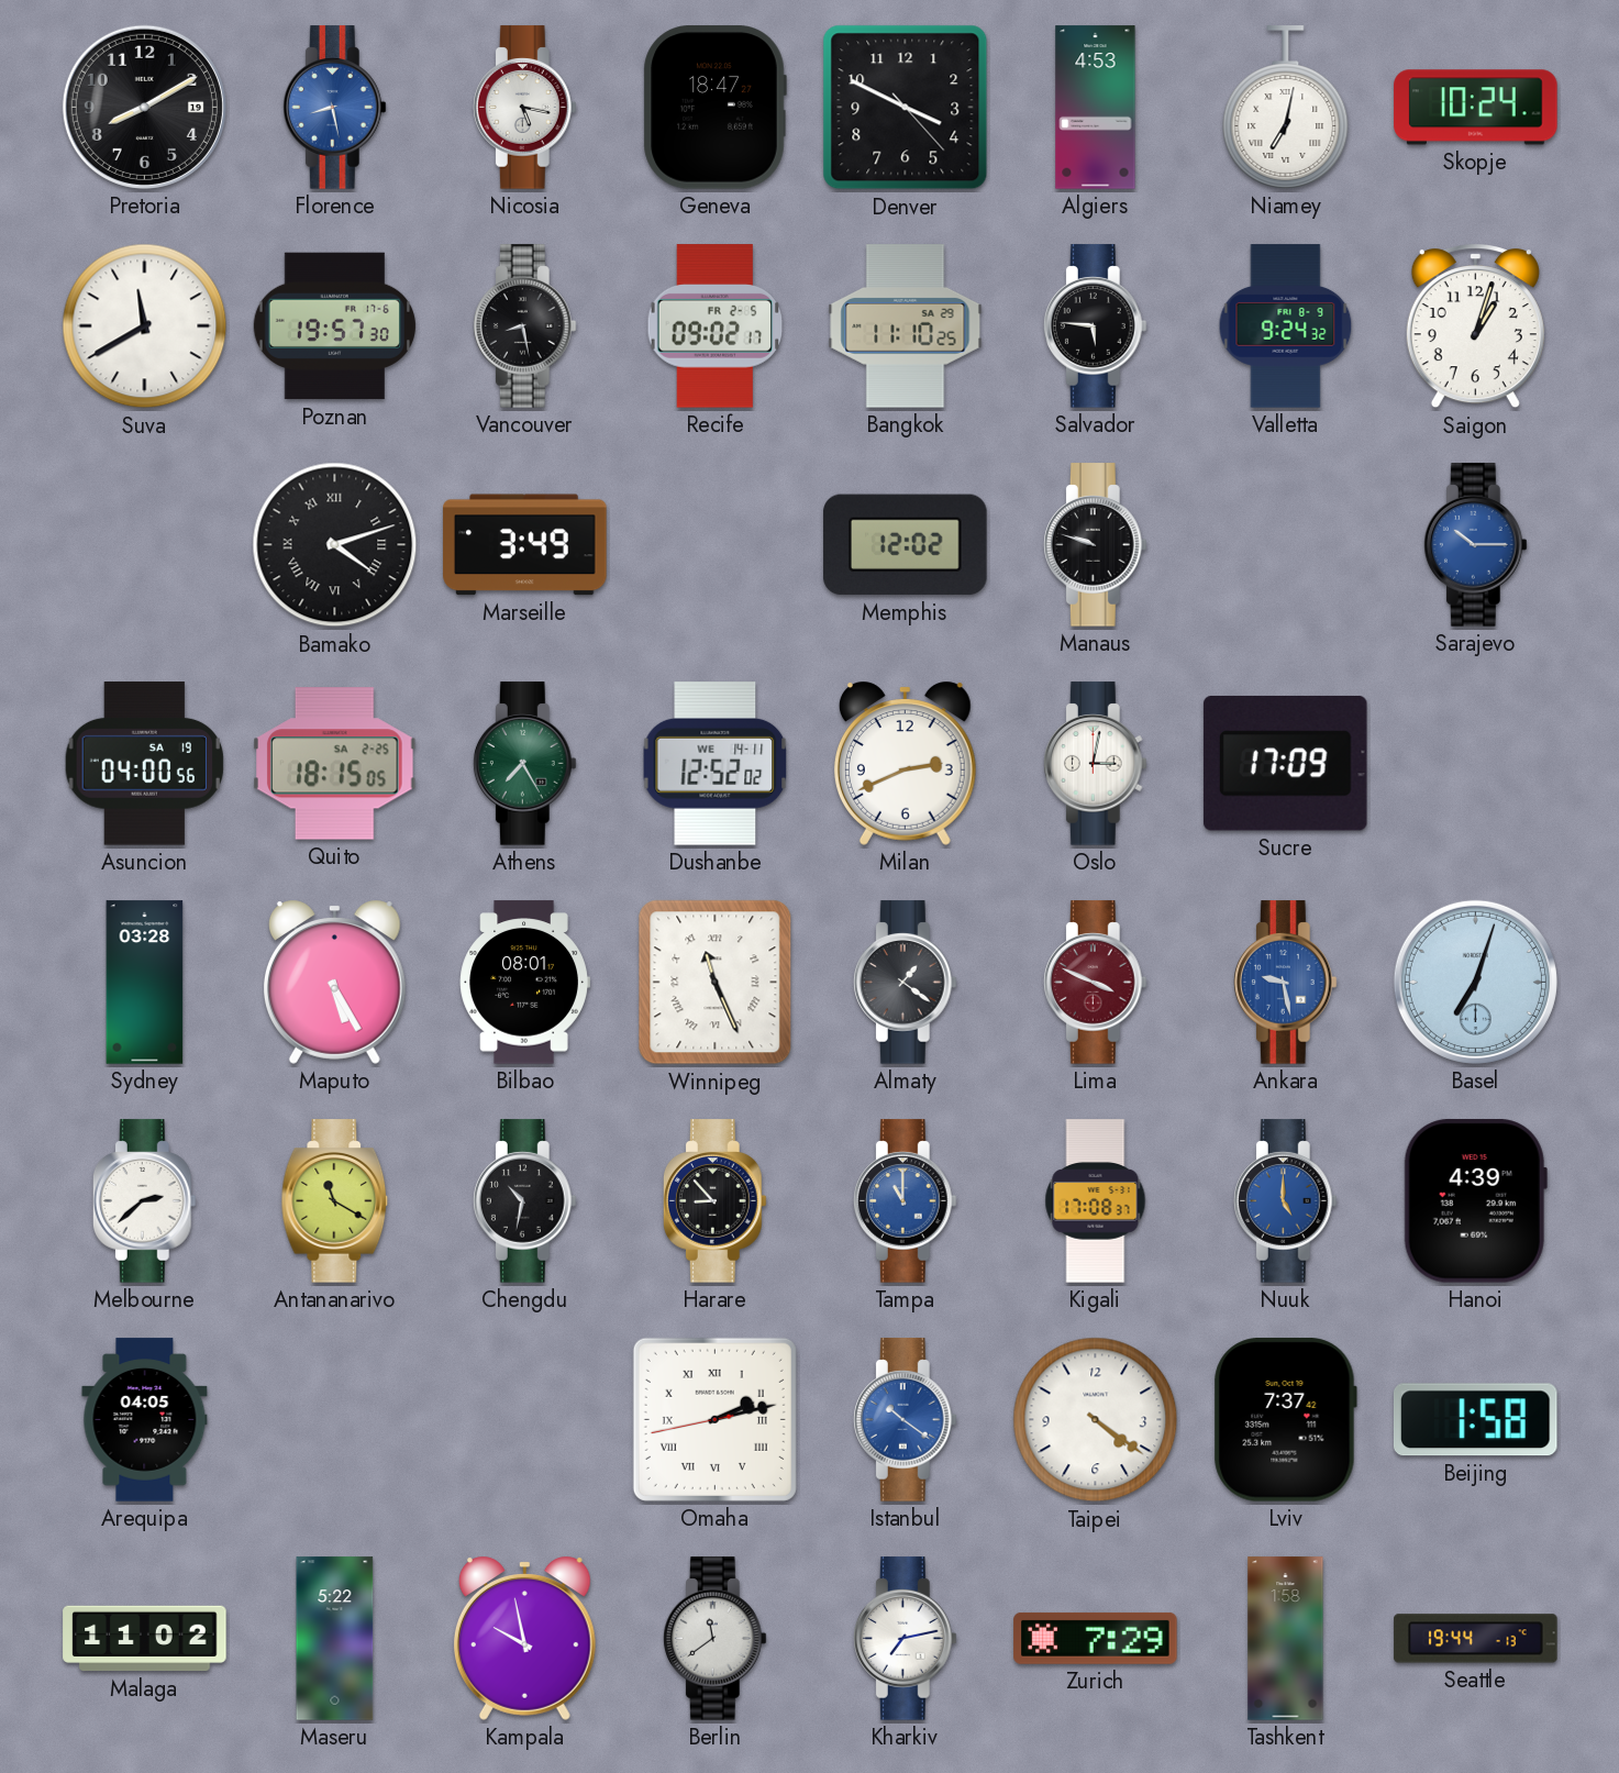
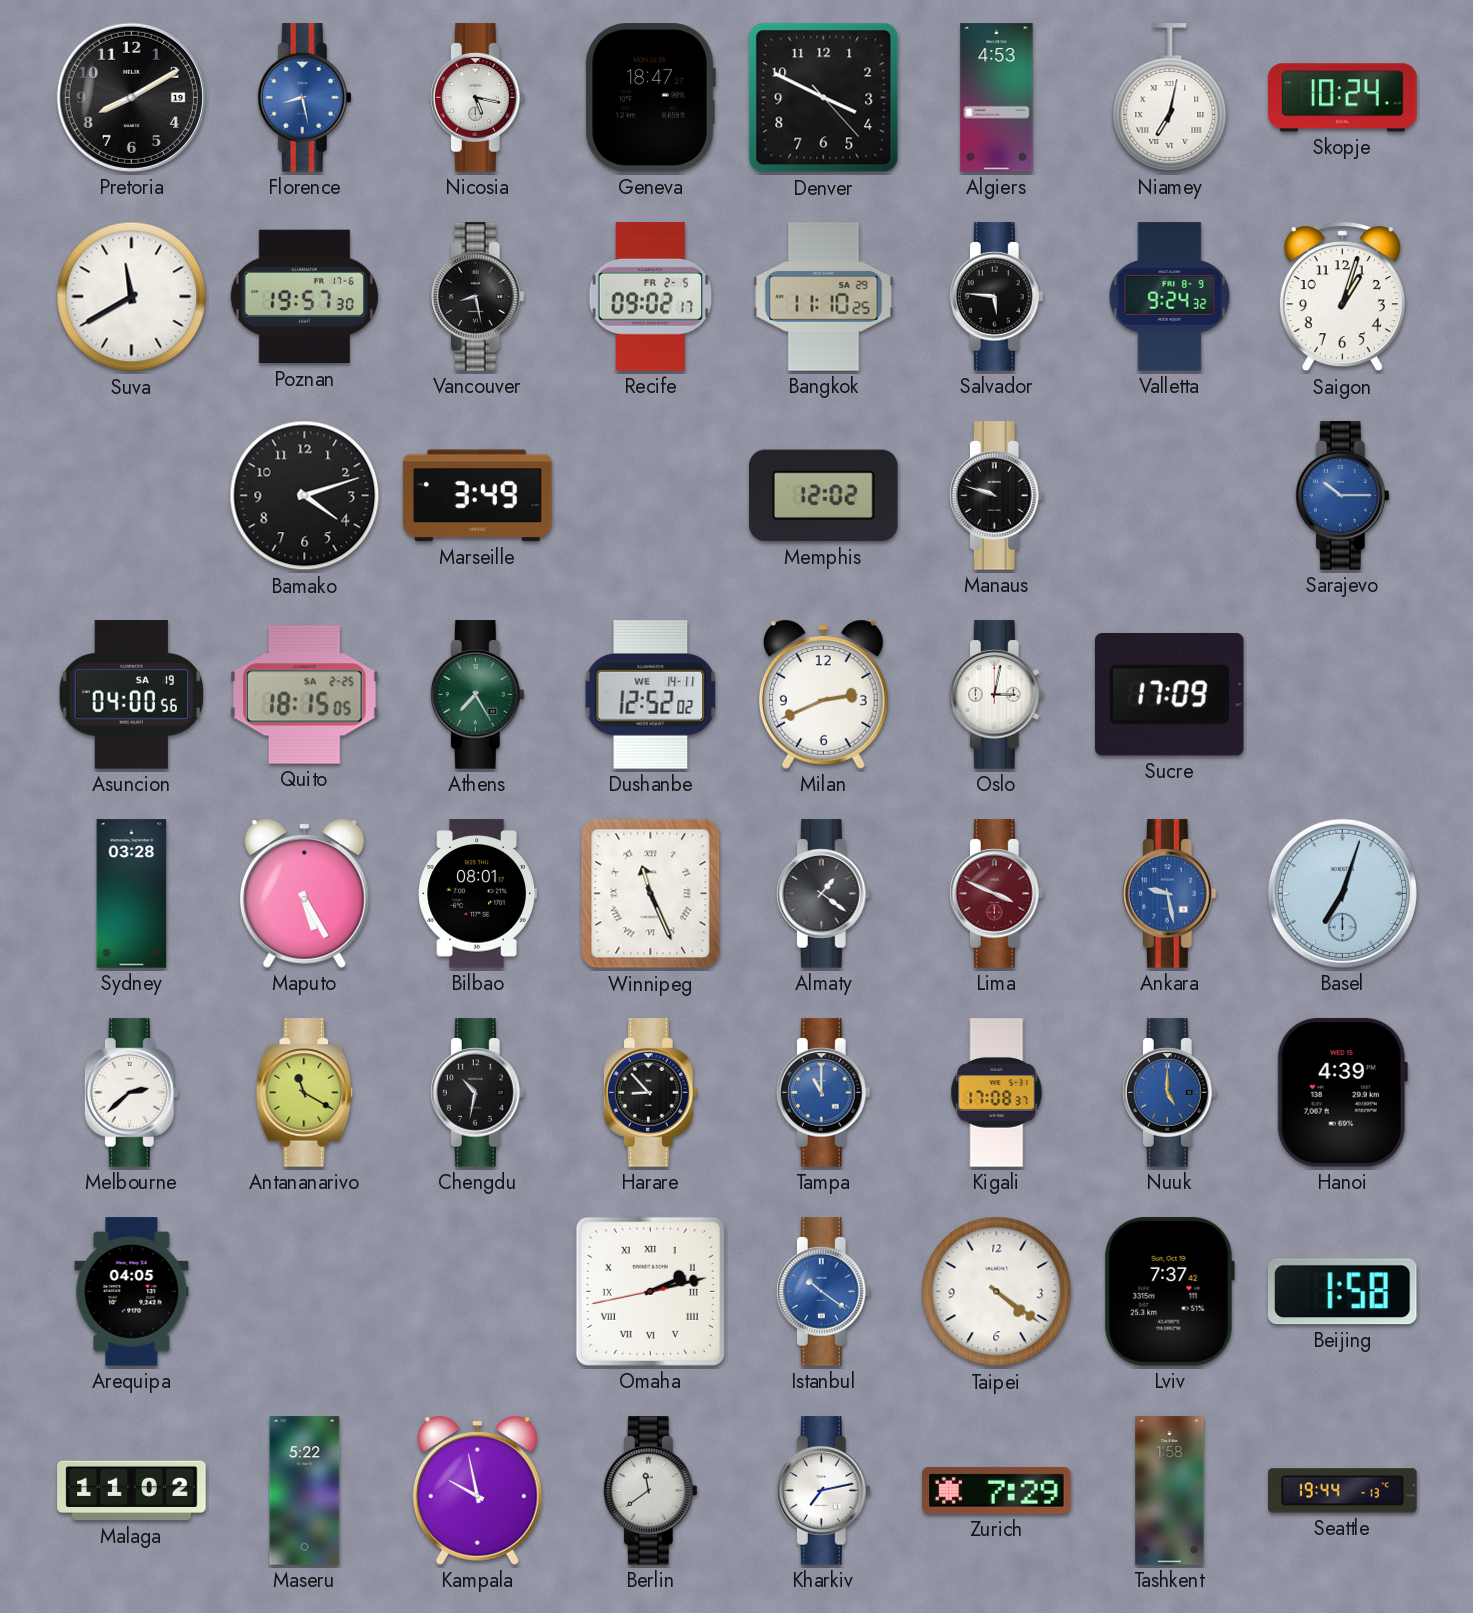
Bamako numerals: Roman -> Arabic (305, 496)
